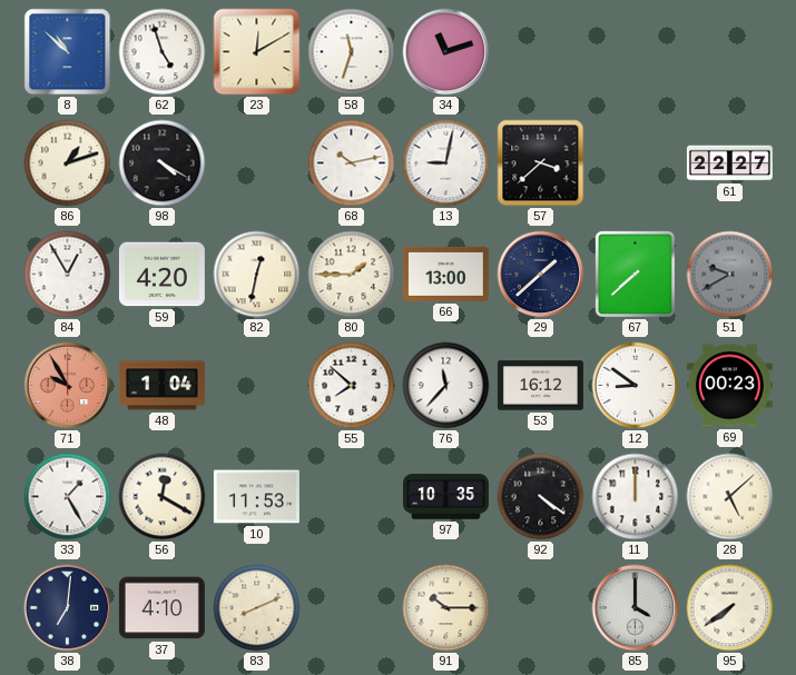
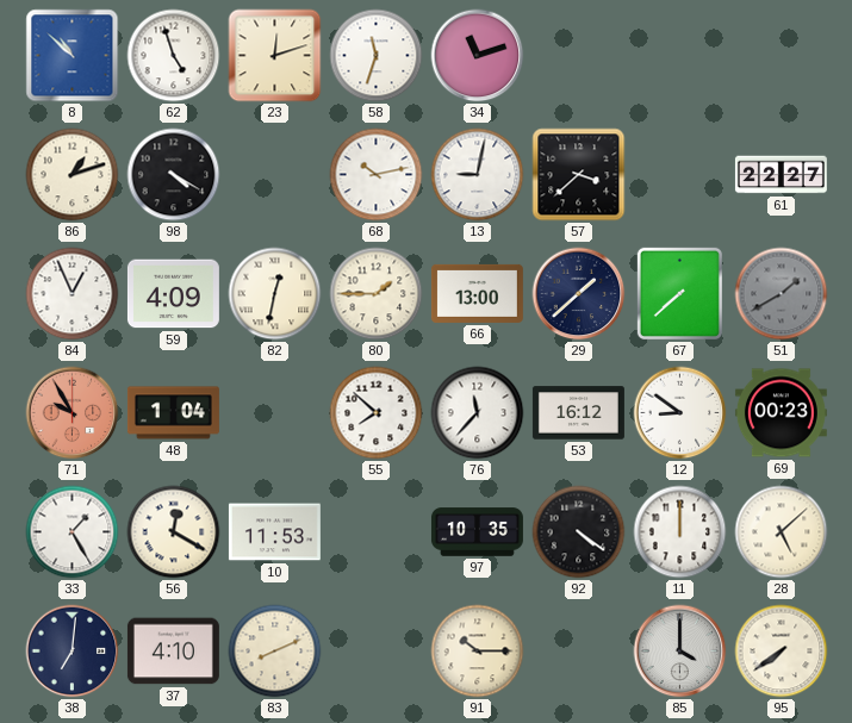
23: 12:10 -> 12:12 (275, 56)
84: 12:55 -> 12:56 (73, 294)
59: 4:20 -> 4:09 (173, 294)
51: 9:40 -> 1:40 (782, 294)
